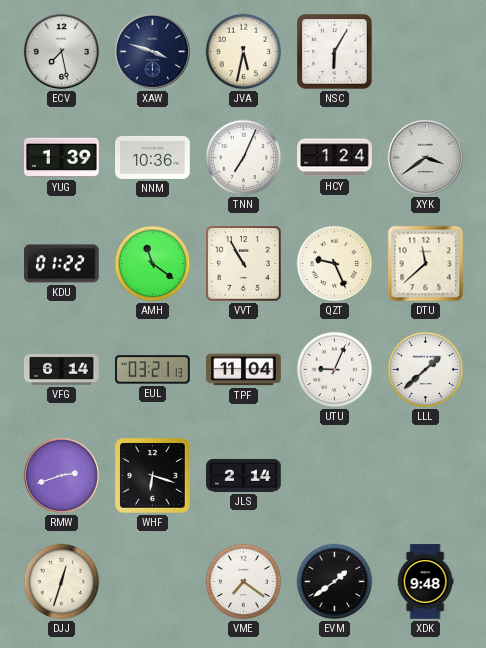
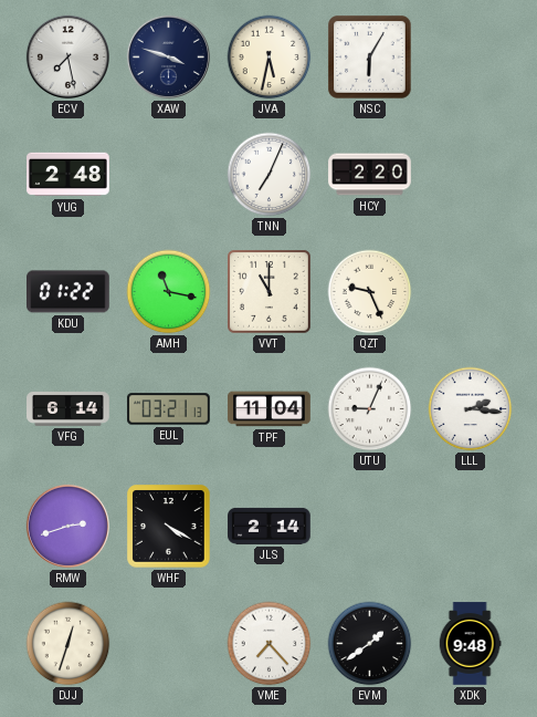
YUG: 1:39 -> 2:48 (69, 175)
NNM: 10:36 -> none (153, 157)
HCY: 1:24 -> 2:20 (370, 175)
XYK: 3:39 -> none (425, 157)
AMH: 11:21 -> 11:17 (169, 292)
VVT: 10:55 -> 11:00 (270, 292)
DTU: 11:38 -> none (426, 264)
LLL: 1:38 -> 2:16 (471, 409)
WHF: 6:18 -> 4:20 (169, 527)
VME: 7:21 -> 7:23 (270, 644)
